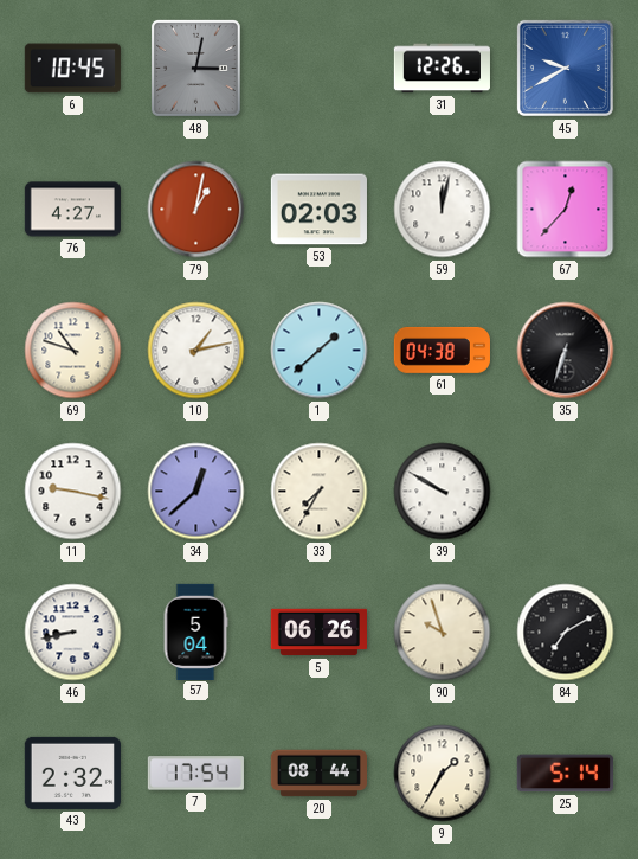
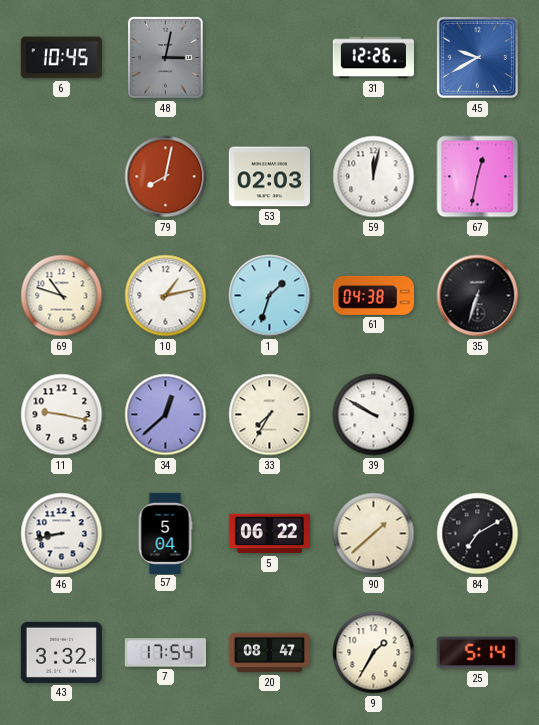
76: 4:27 -> none (72, 210)
79: 1:02 -> 8:02 (166, 177)
67: 12:37 -> 12:32 (478, 177)
1: 1:38 -> 1:33 (270, 296)
5: 06:26 -> 06:22 (269, 534)
90: 9:57 -> 1:38 (374, 534)
43: 2:32 -> 3:32 (61, 652)
20: 08:44 -> 08:47 (269, 653)
